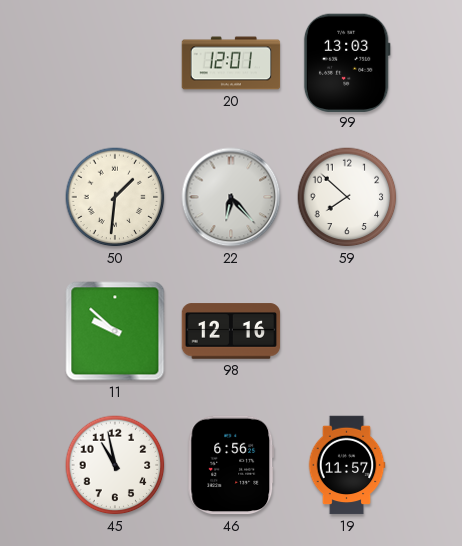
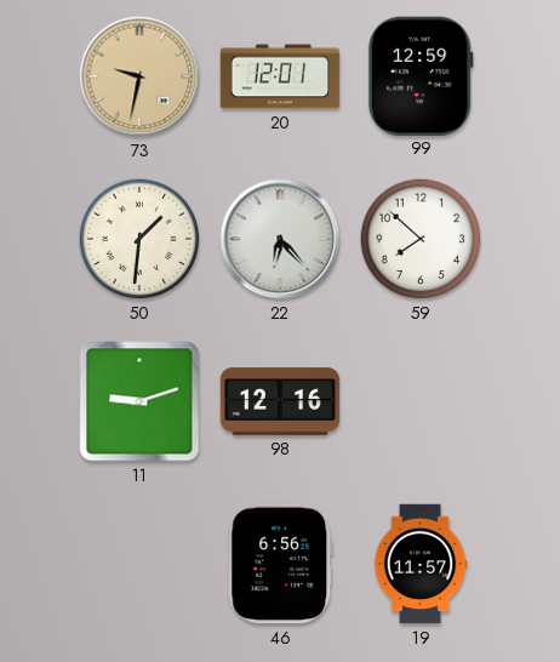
73: none -> 9:32 (139, 76)
99: 13:03 -> 12:59 (421, 75)
11: 9:52 -> 9:12 (139, 401)
45: 10:58 -> none (115, 465)
